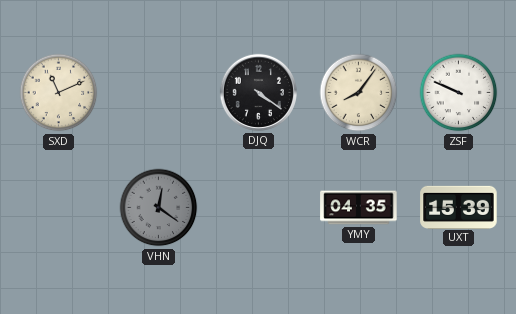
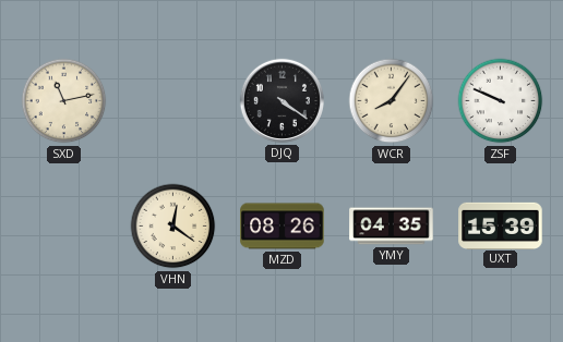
SXD: 11:11 -> 11:13 (64, 101)
VHN dial: grey -> cream (173, 227)
MZD: none -> 08:26 (283, 227)
